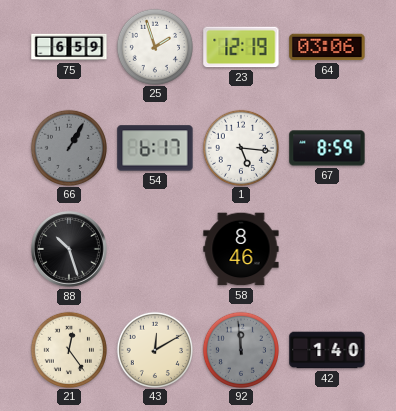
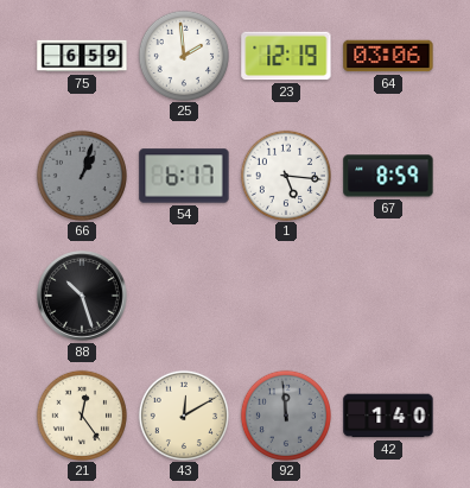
25: 1:57 -> 1:59 (183, 55)
66: 1:05 -> 1:03 (81, 175)
58: 8:46 -> none (241, 249)
